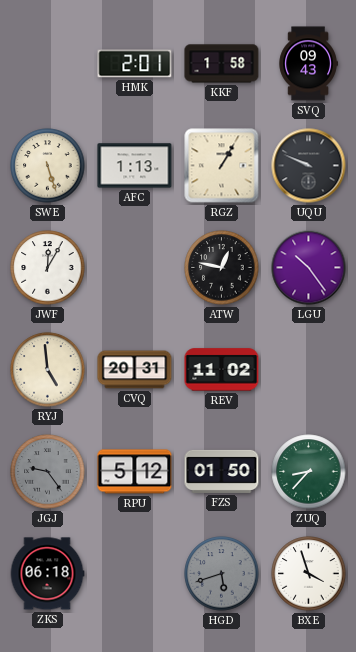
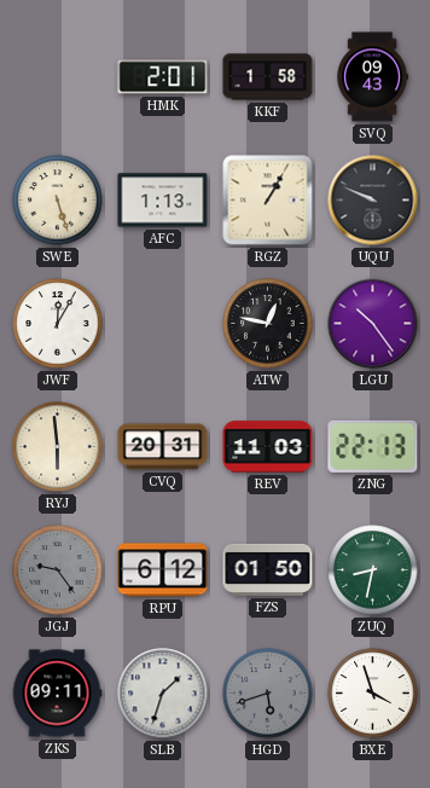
RYJ: 4:59 -> 5:59 (58, 447)
REV: 11:02 -> 11:03 (268, 447)
ZNG: none -> 22:13 (373, 446)
RPU: 5:12 -> 6:12 (163, 570)
ZUQ: 8:37 -> 8:32 (373, 570)
ZKS: 06:18 -> 09:11 (57, 694)
SLB: none -> 1:33 (163, 694)
